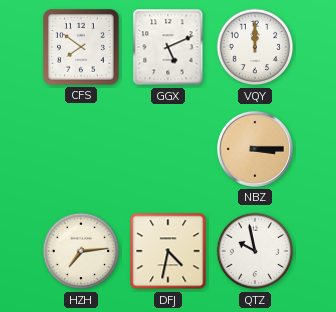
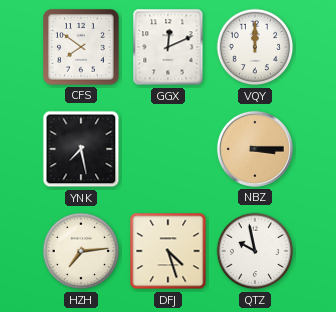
GGX: 5:11 -> 12:11 (168, 47)
YNK: none -> 7:28 (81, 149)
DFJ: 4:32 -> 4:27 (168, 251)
